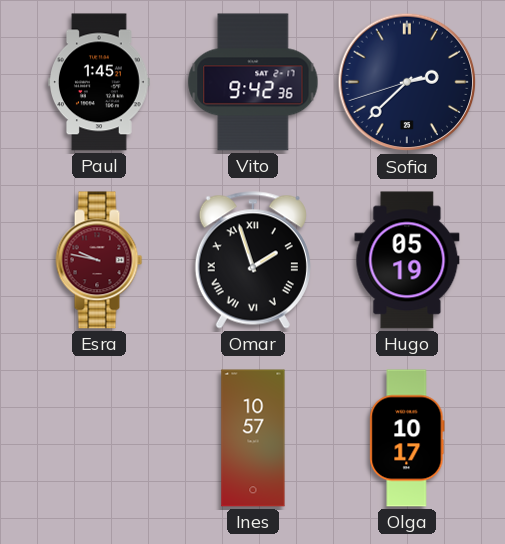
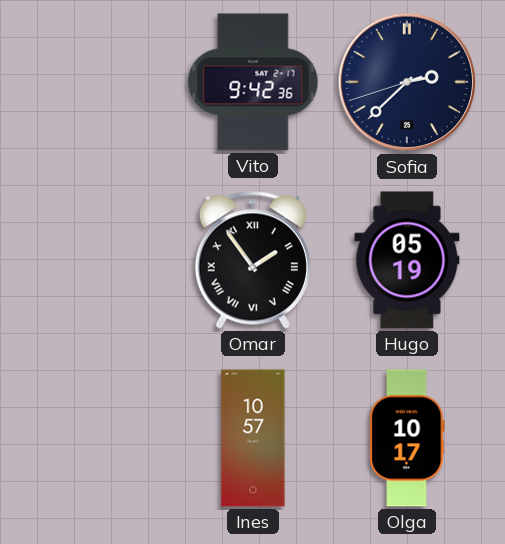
Paul: 1:45 -> none (100, 82)
Esra: 9:47 -> none (99, 260)
Omar: 1:57 -> 1:54 (253, 260)
